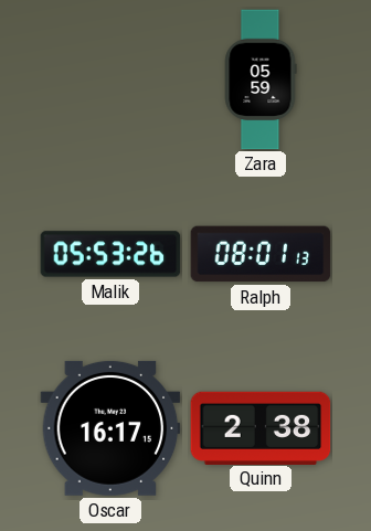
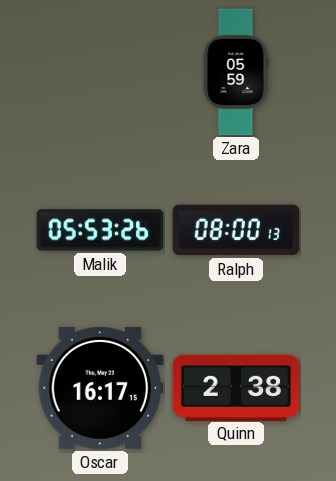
Ralph: 08:01 -> 08:00 (236, 230)
